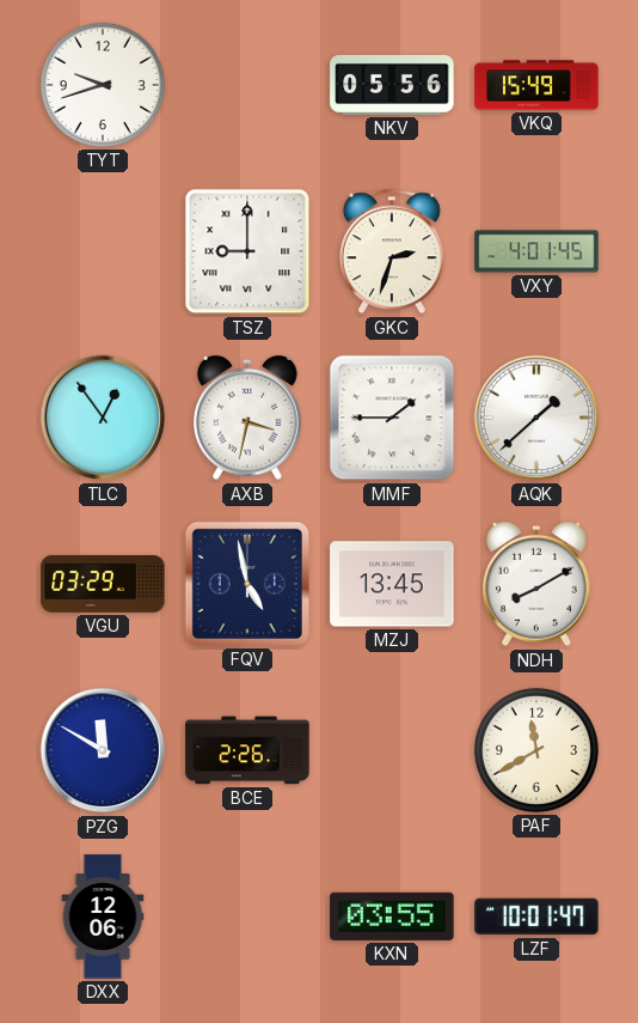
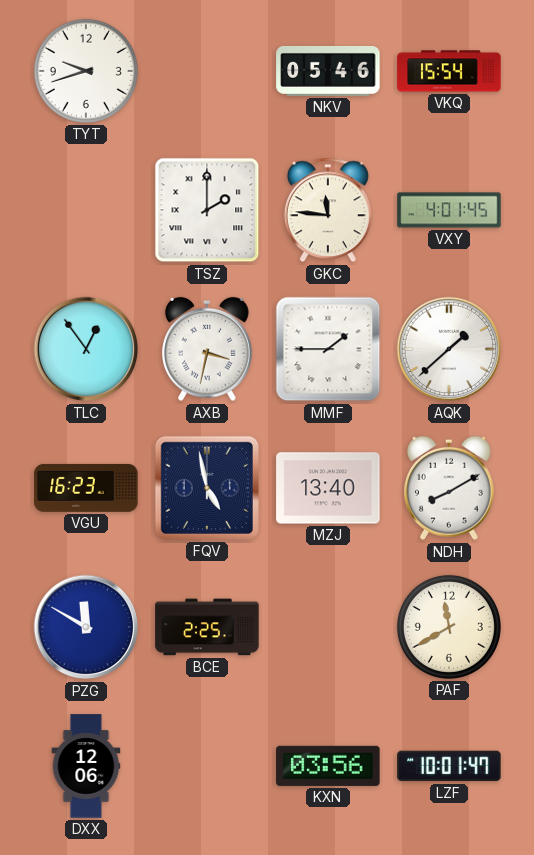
NKV: 05:56 -> 05:46 (328, 71)
VKQ: 15:49 -> 15:54 (449, 71)
TSZ: 9:00 -> 2:00 (207, 210)
GKC: 2:33 -> 11:46 (328, 210)
VGU: 03:29 -> 16:23 (86, 488)
MZJ: 13:45 -> 13:40 (328, 488)
BCE: 2:26 -> 2:25 (207, 627)
KXN: 03:55 -> 03:56 (328, 766)
